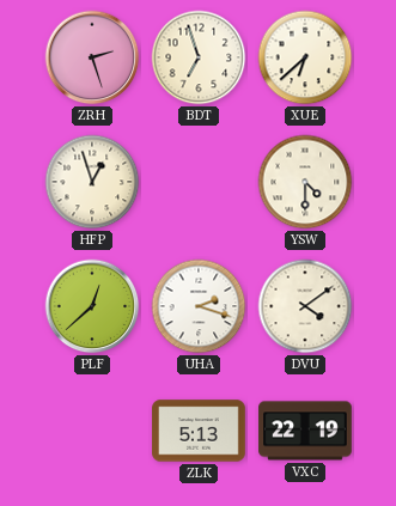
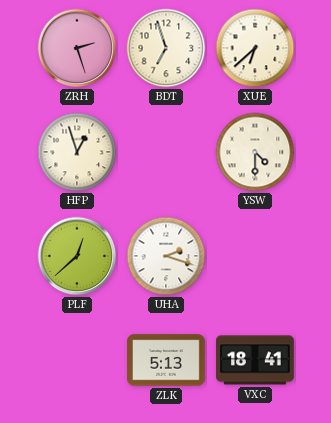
DVU: 4:09 -> none (305, 306)
VXC: 22:19 -> 18:41 (255, 360)
